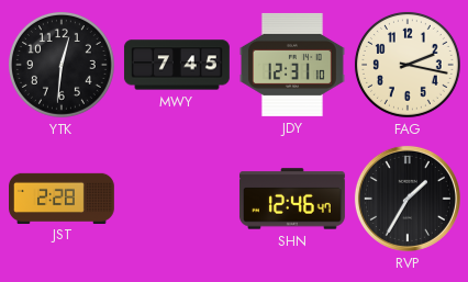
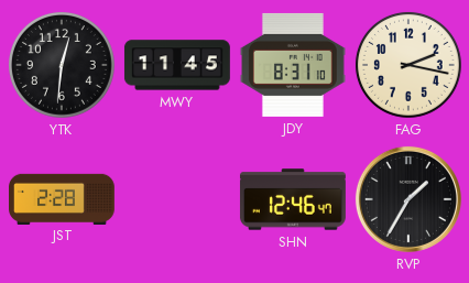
MWY: 7:45 -> 11:45 (177, 65)
JDY: 12:31 -> 8:31 (293, 65)
